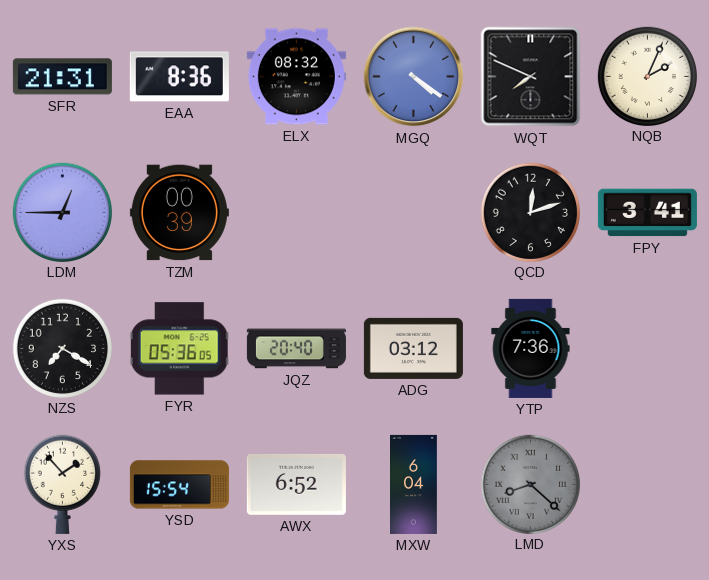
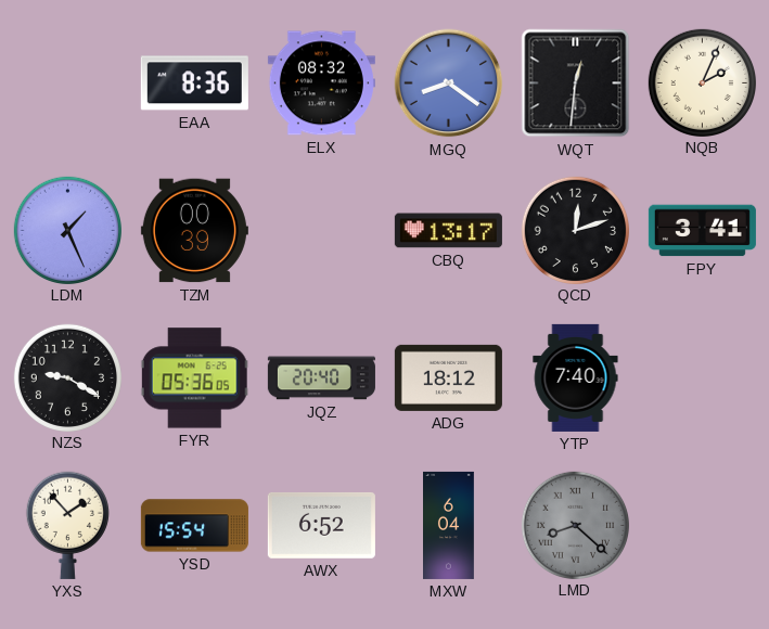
SFR: 21:31 -> none (62, 77)
MGQ: 4:21 -> 8:21 (449, 84)
WQT: 7:49 -> 12:31 (576, 84)
LDM: 12:45 -> 1:26 (67, 230)
CBQ: none -> 13:17 (448, 231)
NZS: 7:20 -> 9:20 (67, 377)
ADG: 03:12 -> 18:12 (448, 377)
YTP: 7:36 -> 7:40 (576, 377)
